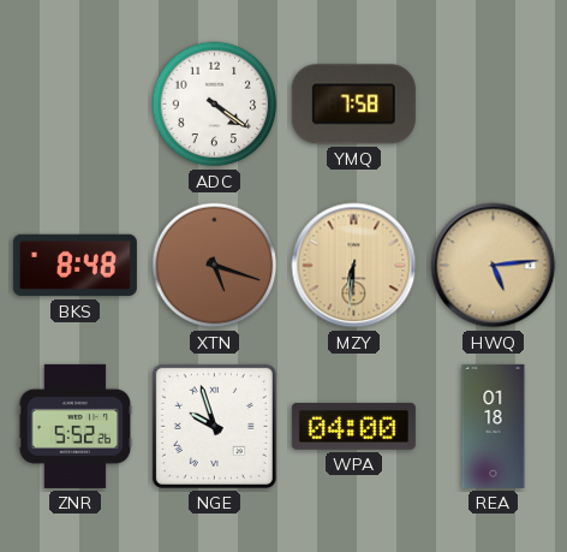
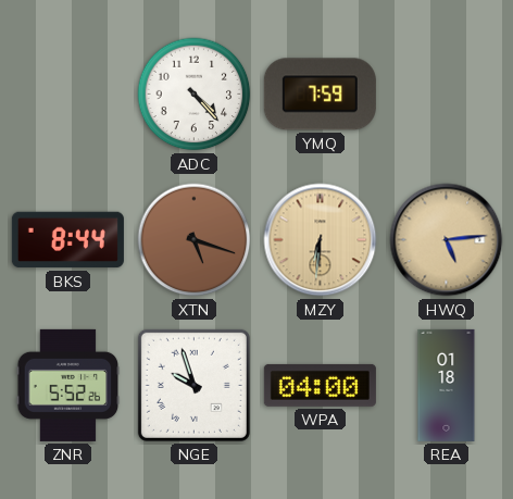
ADC: 4:21 -> 4:23 (195, 95)
YMQ: 7:58 -> 7:59 (320, 95)
BKS: 8:48 -> 8:44 (67, 240)
